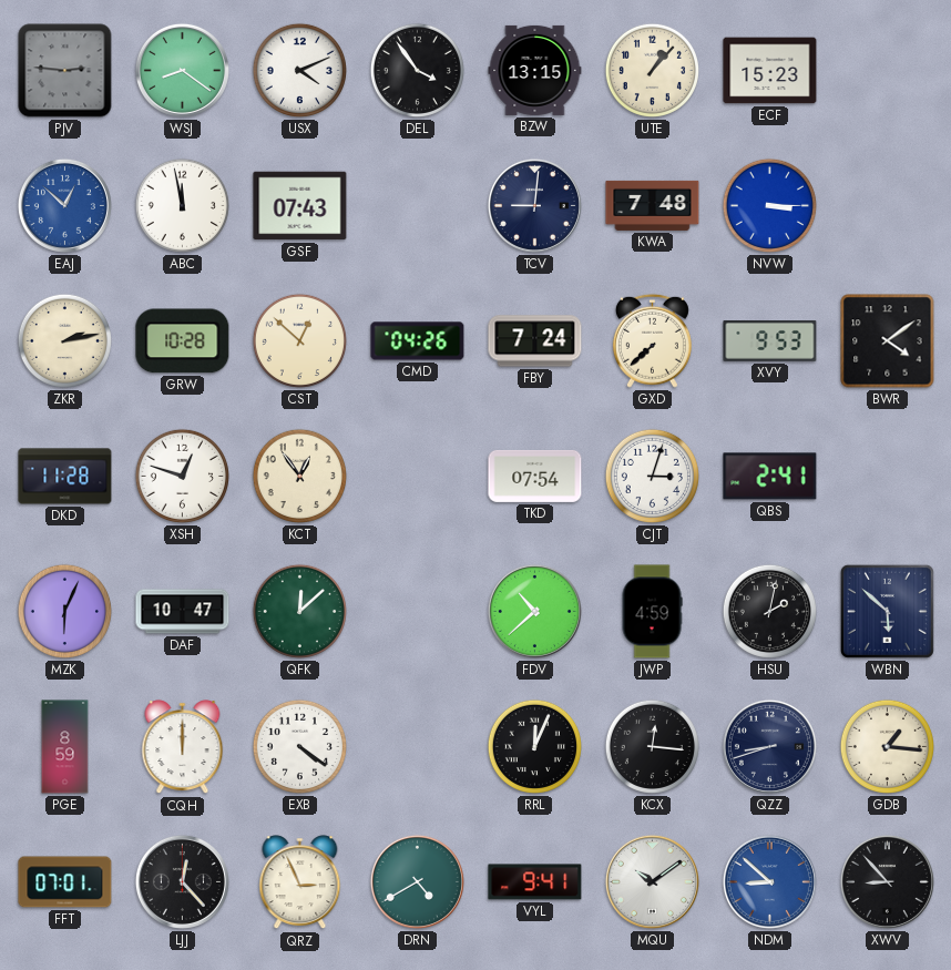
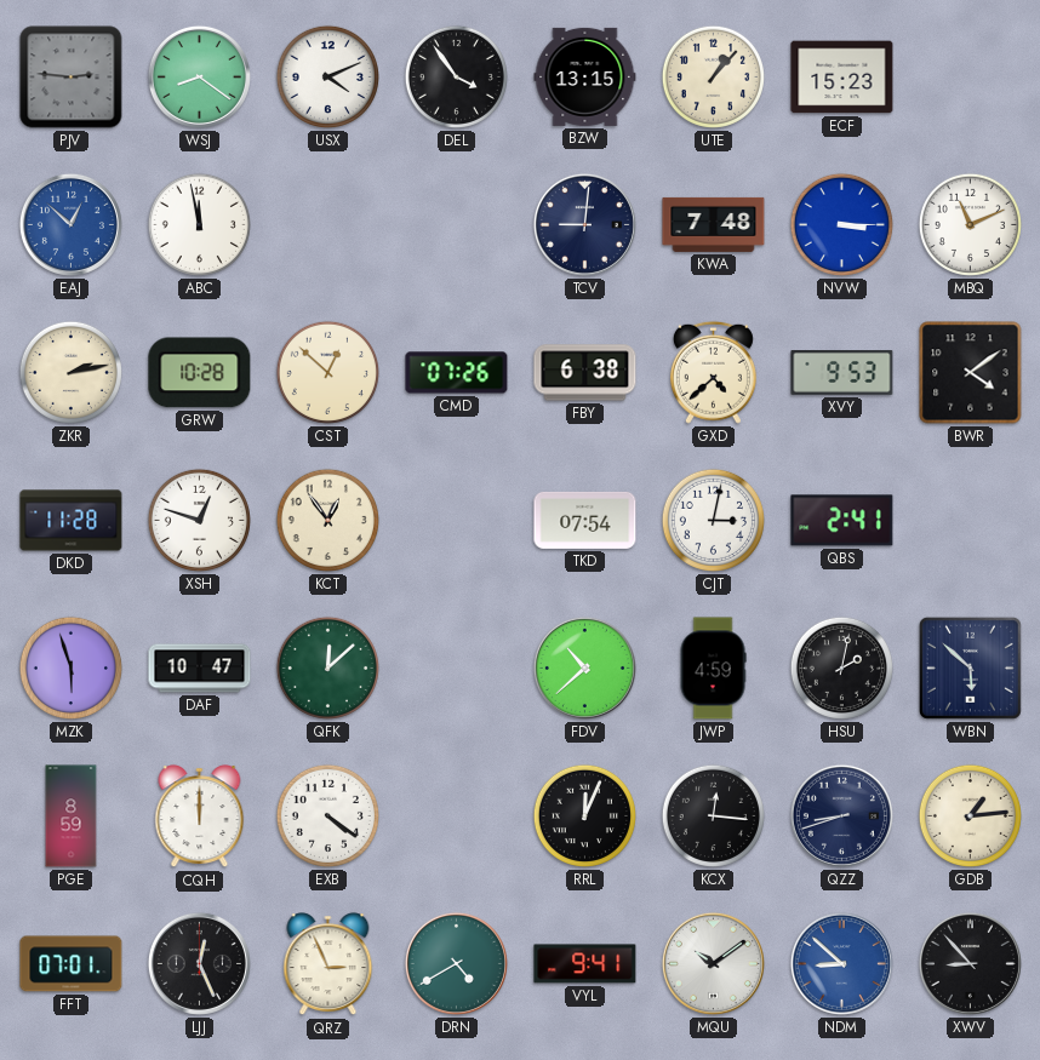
GSF: 07:43 -> none (300, 206)
MBQ: none -> 11:11 (970, 224)
CMD: 04:26 -> 07:26 (457, 373)
FBY: 7:24 -> 6:38 (585, 373)
GXD: 7:38 -> 4:38 (713, 372)
CJT: 3:03 -> 3:02 (713, 520)
MZK: 6:04 -> 5:57 (70, 667)
GDB: 1:16 -> 1:14 (970, 815)
LJJ: 12:23 -> 12:26 (199, 963)
